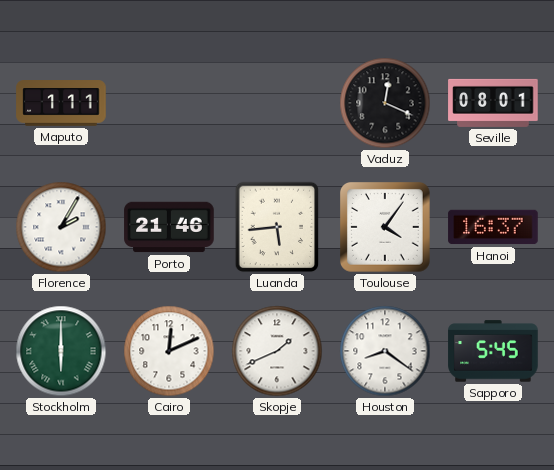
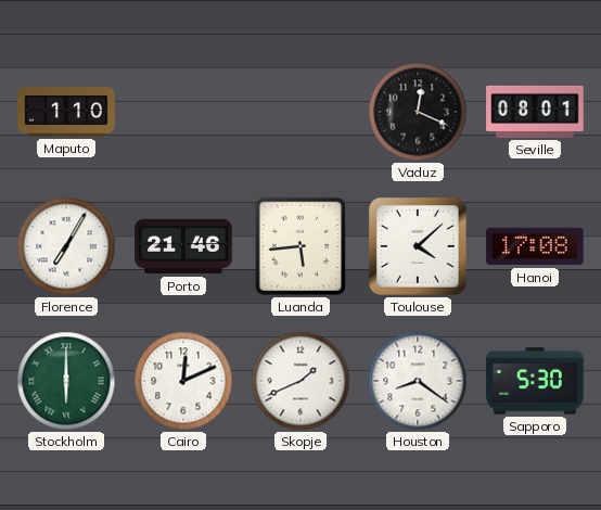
Maputo: 1:11 -> 1:10 (66, 112)
Florence: 2:05 -> 7:05 (66, 246)
Toulouse: 4:06 -> 4:08 (419, 247)
Hanoi: 16:37 -> 17:08 (535, 246)
Sapporo: 5:45 -> 5:30 (535, 381)
